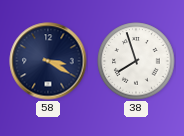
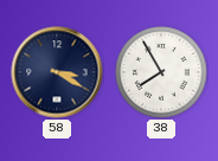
38: 7:57 -> 7:55 (161, 72)
